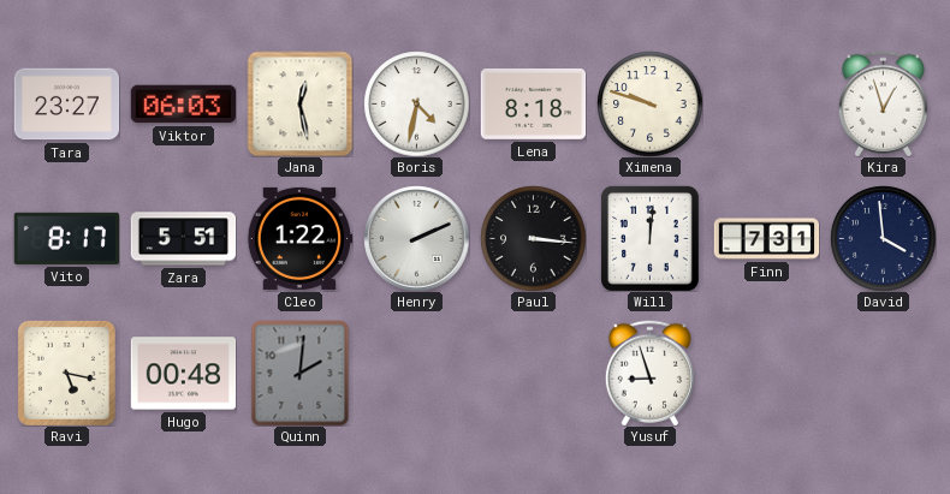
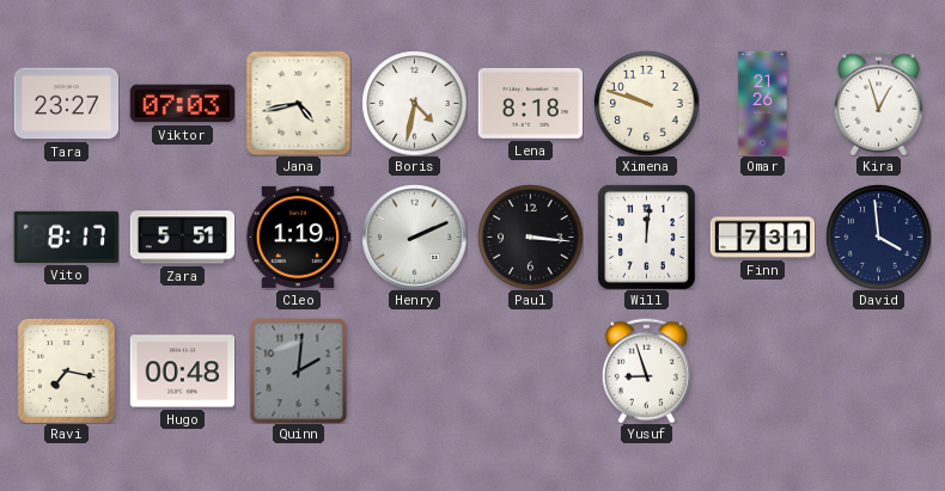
Viktor: 06:03 -> 07:03 (182, 104)
Jana: 12:28 -> 4:43 (298, 103)
Omar: none -> 21:26 (763, 103)
Cleo: 1:22 -> 1:19 (298, 237)
Ravi: 5:17 -> 7:17 (66, 370)
